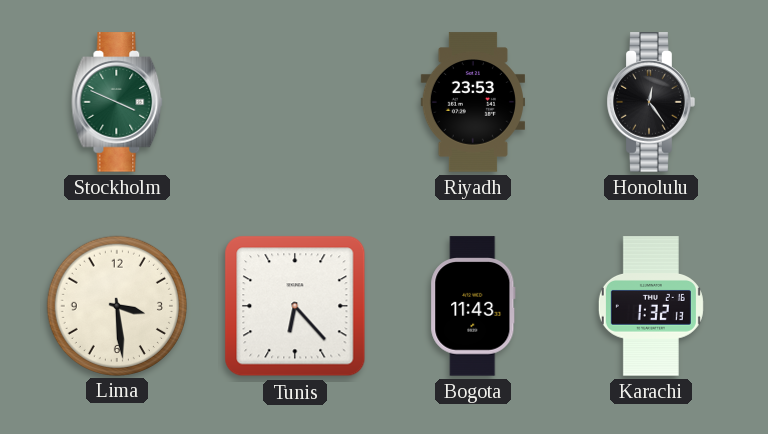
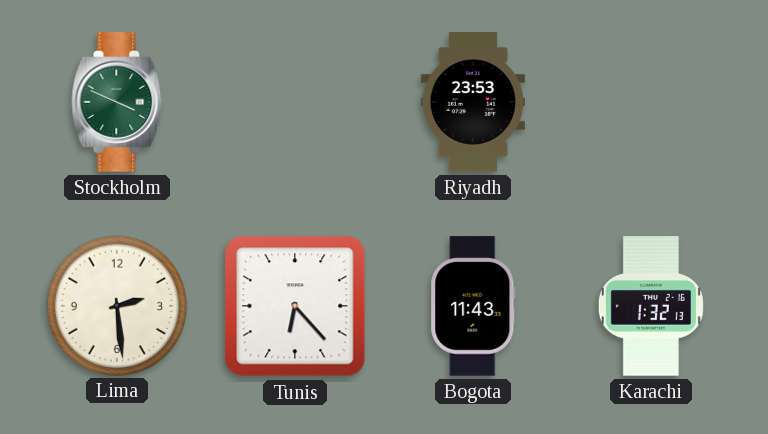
Honolulu: 12:24 -> none (651, 102)
Lima: 3:29 -> 2:29 (116, 305)
